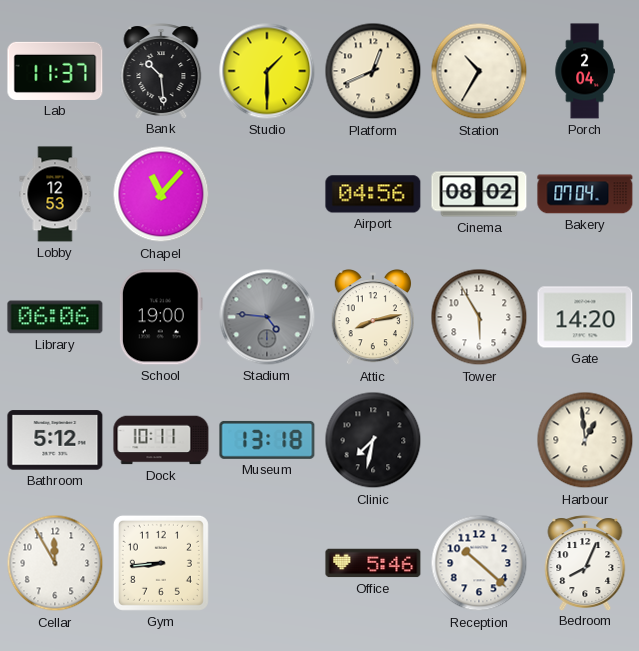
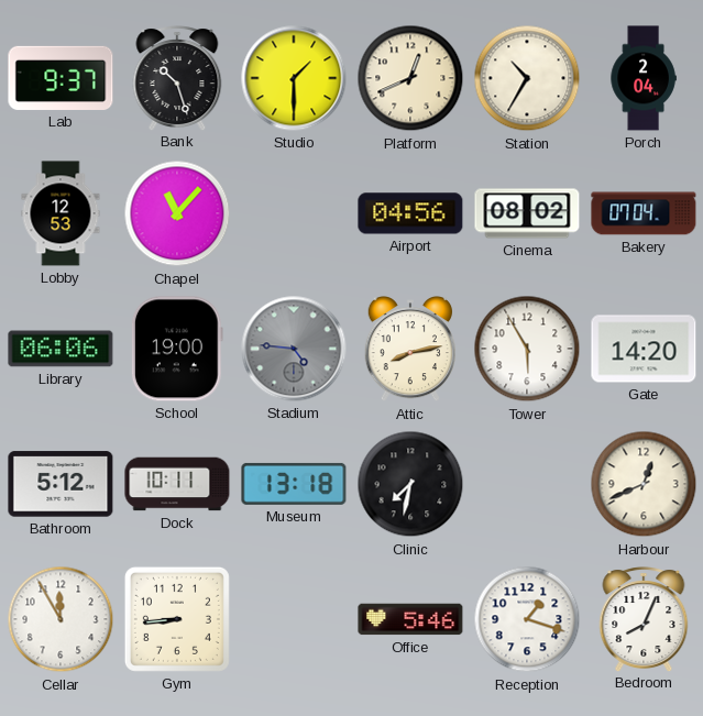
Lab: 11:37 -> 9:37 (61, 78)
Bank: 10:29 -> 10:27 (177, 78)
Harbour: 12:59 -> 12:41 (644, 484)
Reception: 10:22 -> 1:18 (527, 619)
